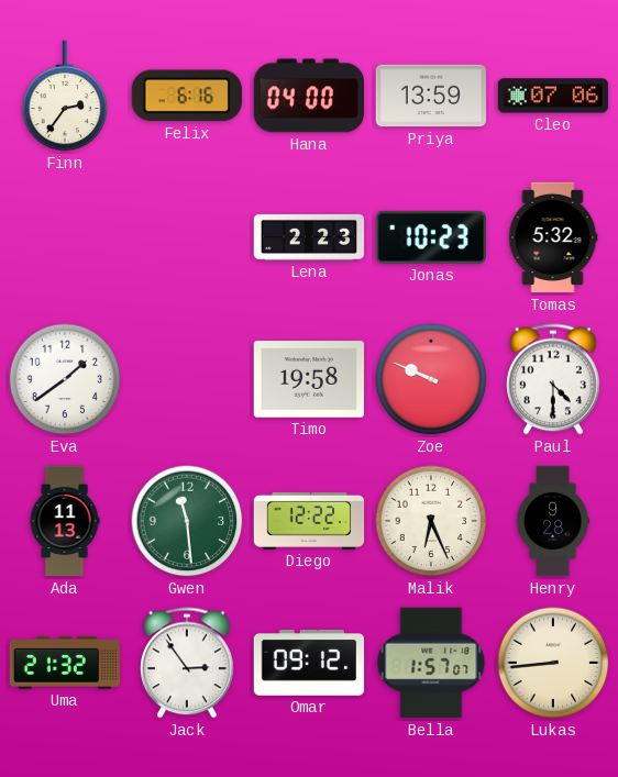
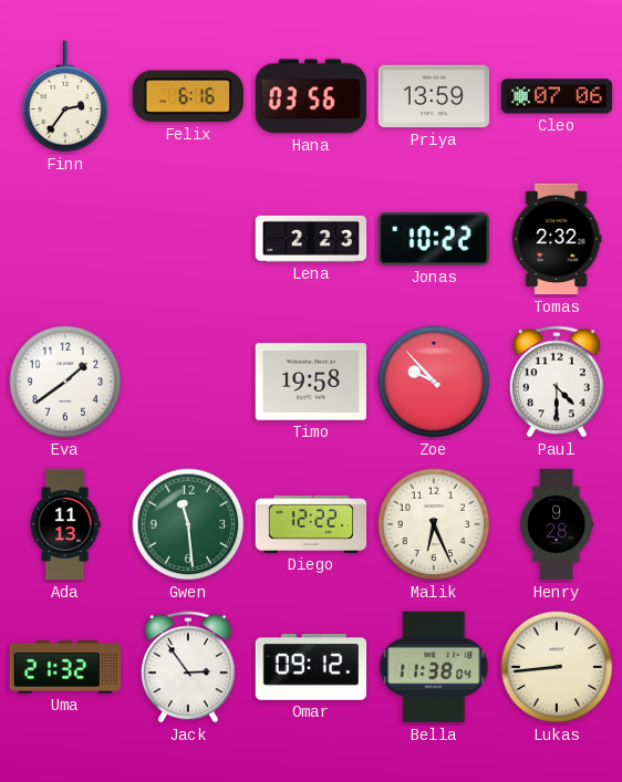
Hana: 04:00 -> 03:56 (310, 96)
Jonas: 10:23 -> 10:22 (434, 239)
Tomas: 5:32 -> 2:32 (557, 239)
Zoe: 9:49 -> 9:53 (434, 382)
Bella: 1:57 -> 11:38 (434, 667)
